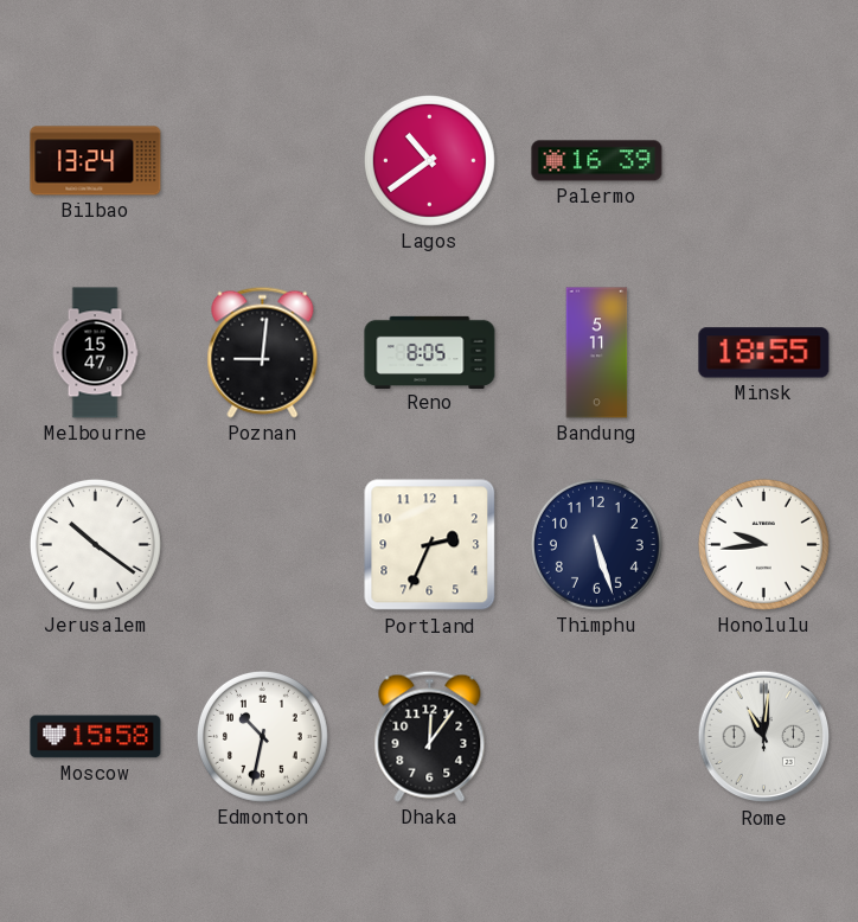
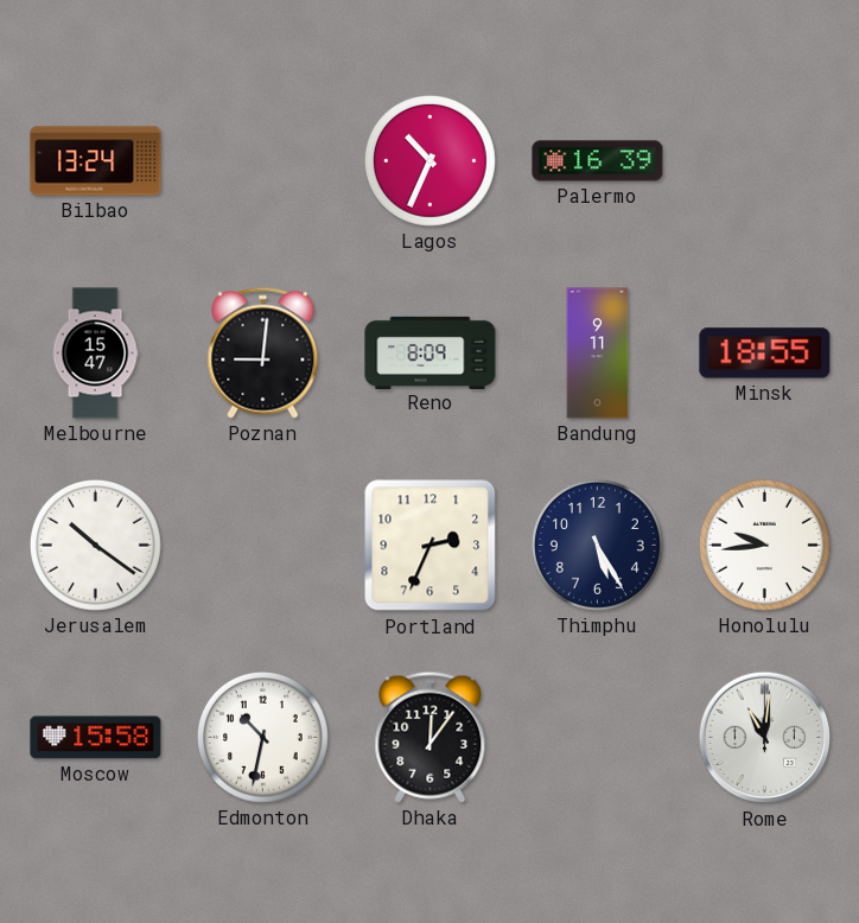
Lagos: 10:39 -> 10:34 (430, 160)
Reno: 8:05 -> 8:09 (431, 352)
Bandung: 5:11 -> 9:11 (598, 354)
Thimphu: 5:27 -> 5:25 (597, 545)
